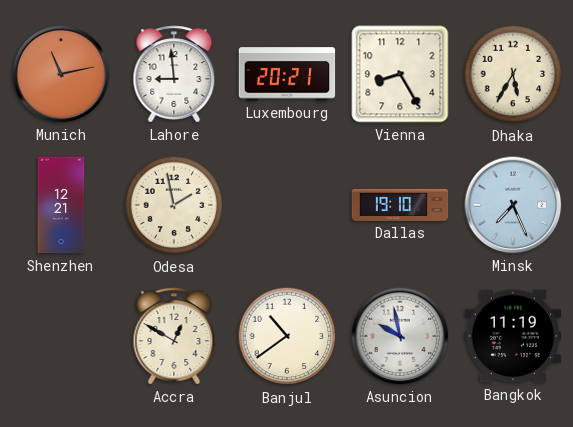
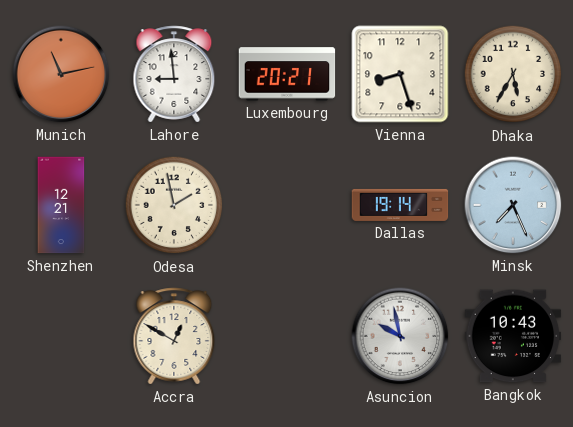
Vienna: 8:25 -> 8:27 (400, 74)
Dallas: 19:10 -> 19:14 (400, 205)
Banjul: 10:39 -> none (287, 336)
Bangkok: 11:19 -> 10:43 (513, 336)
